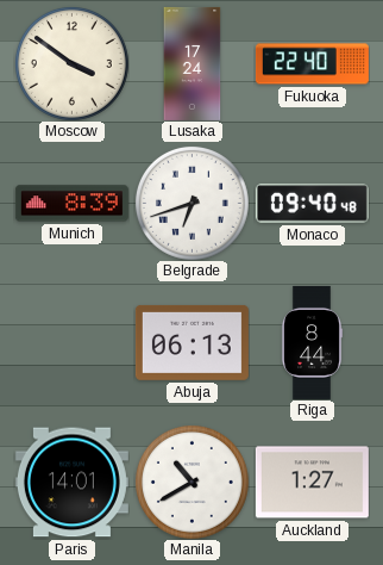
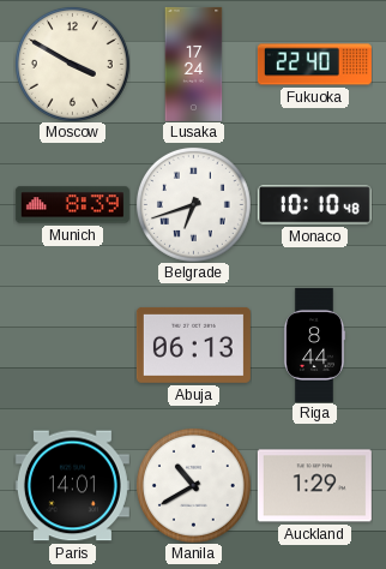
Moscow: 3:51 -> 3:50 (72, 64)
Monaco: 09:40 -> 10:10 (314, 205)
Auckland: 1:27 -> 1:29 (314, 486)
